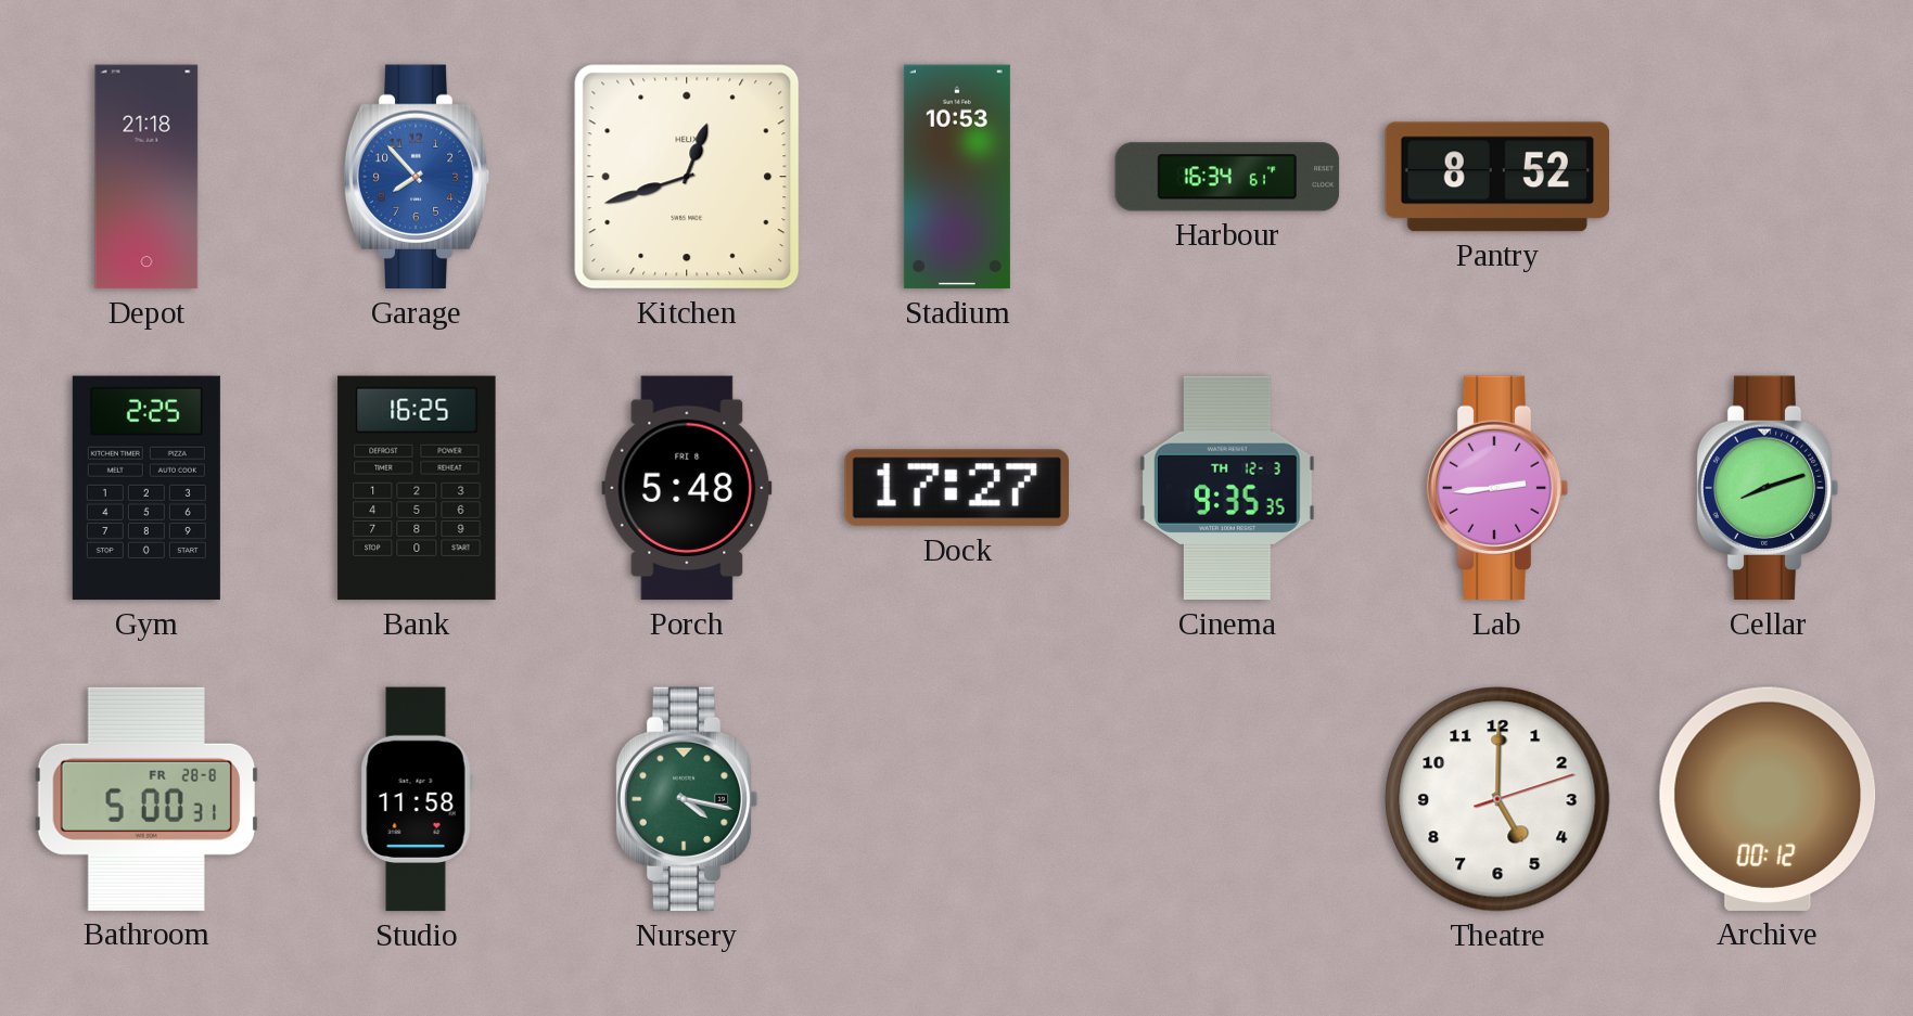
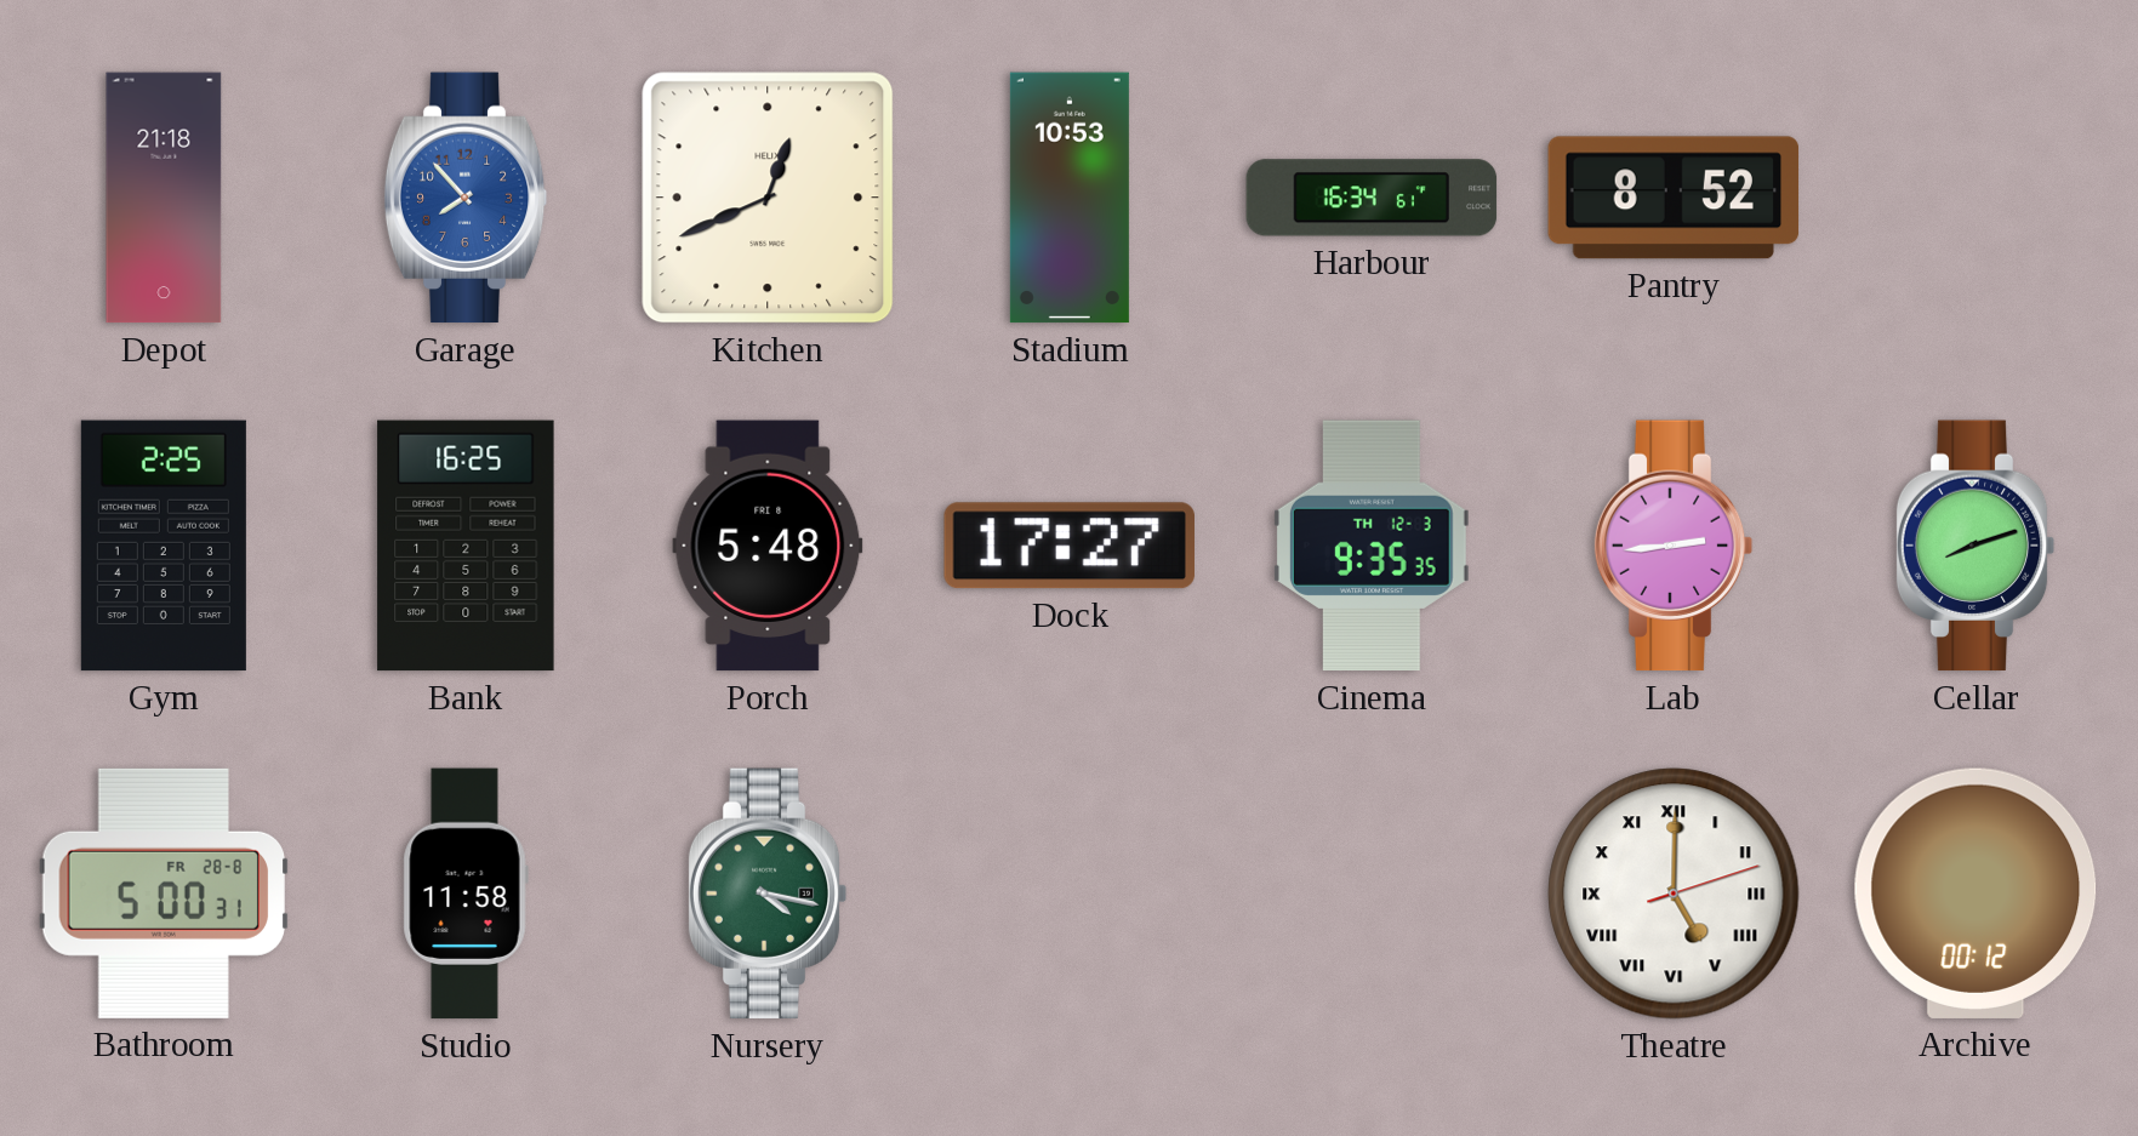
Kitchen: 12:42 -> 12:41 (768, 198)
Theatre numerals: Arabic -> Roman (1674, 894)
